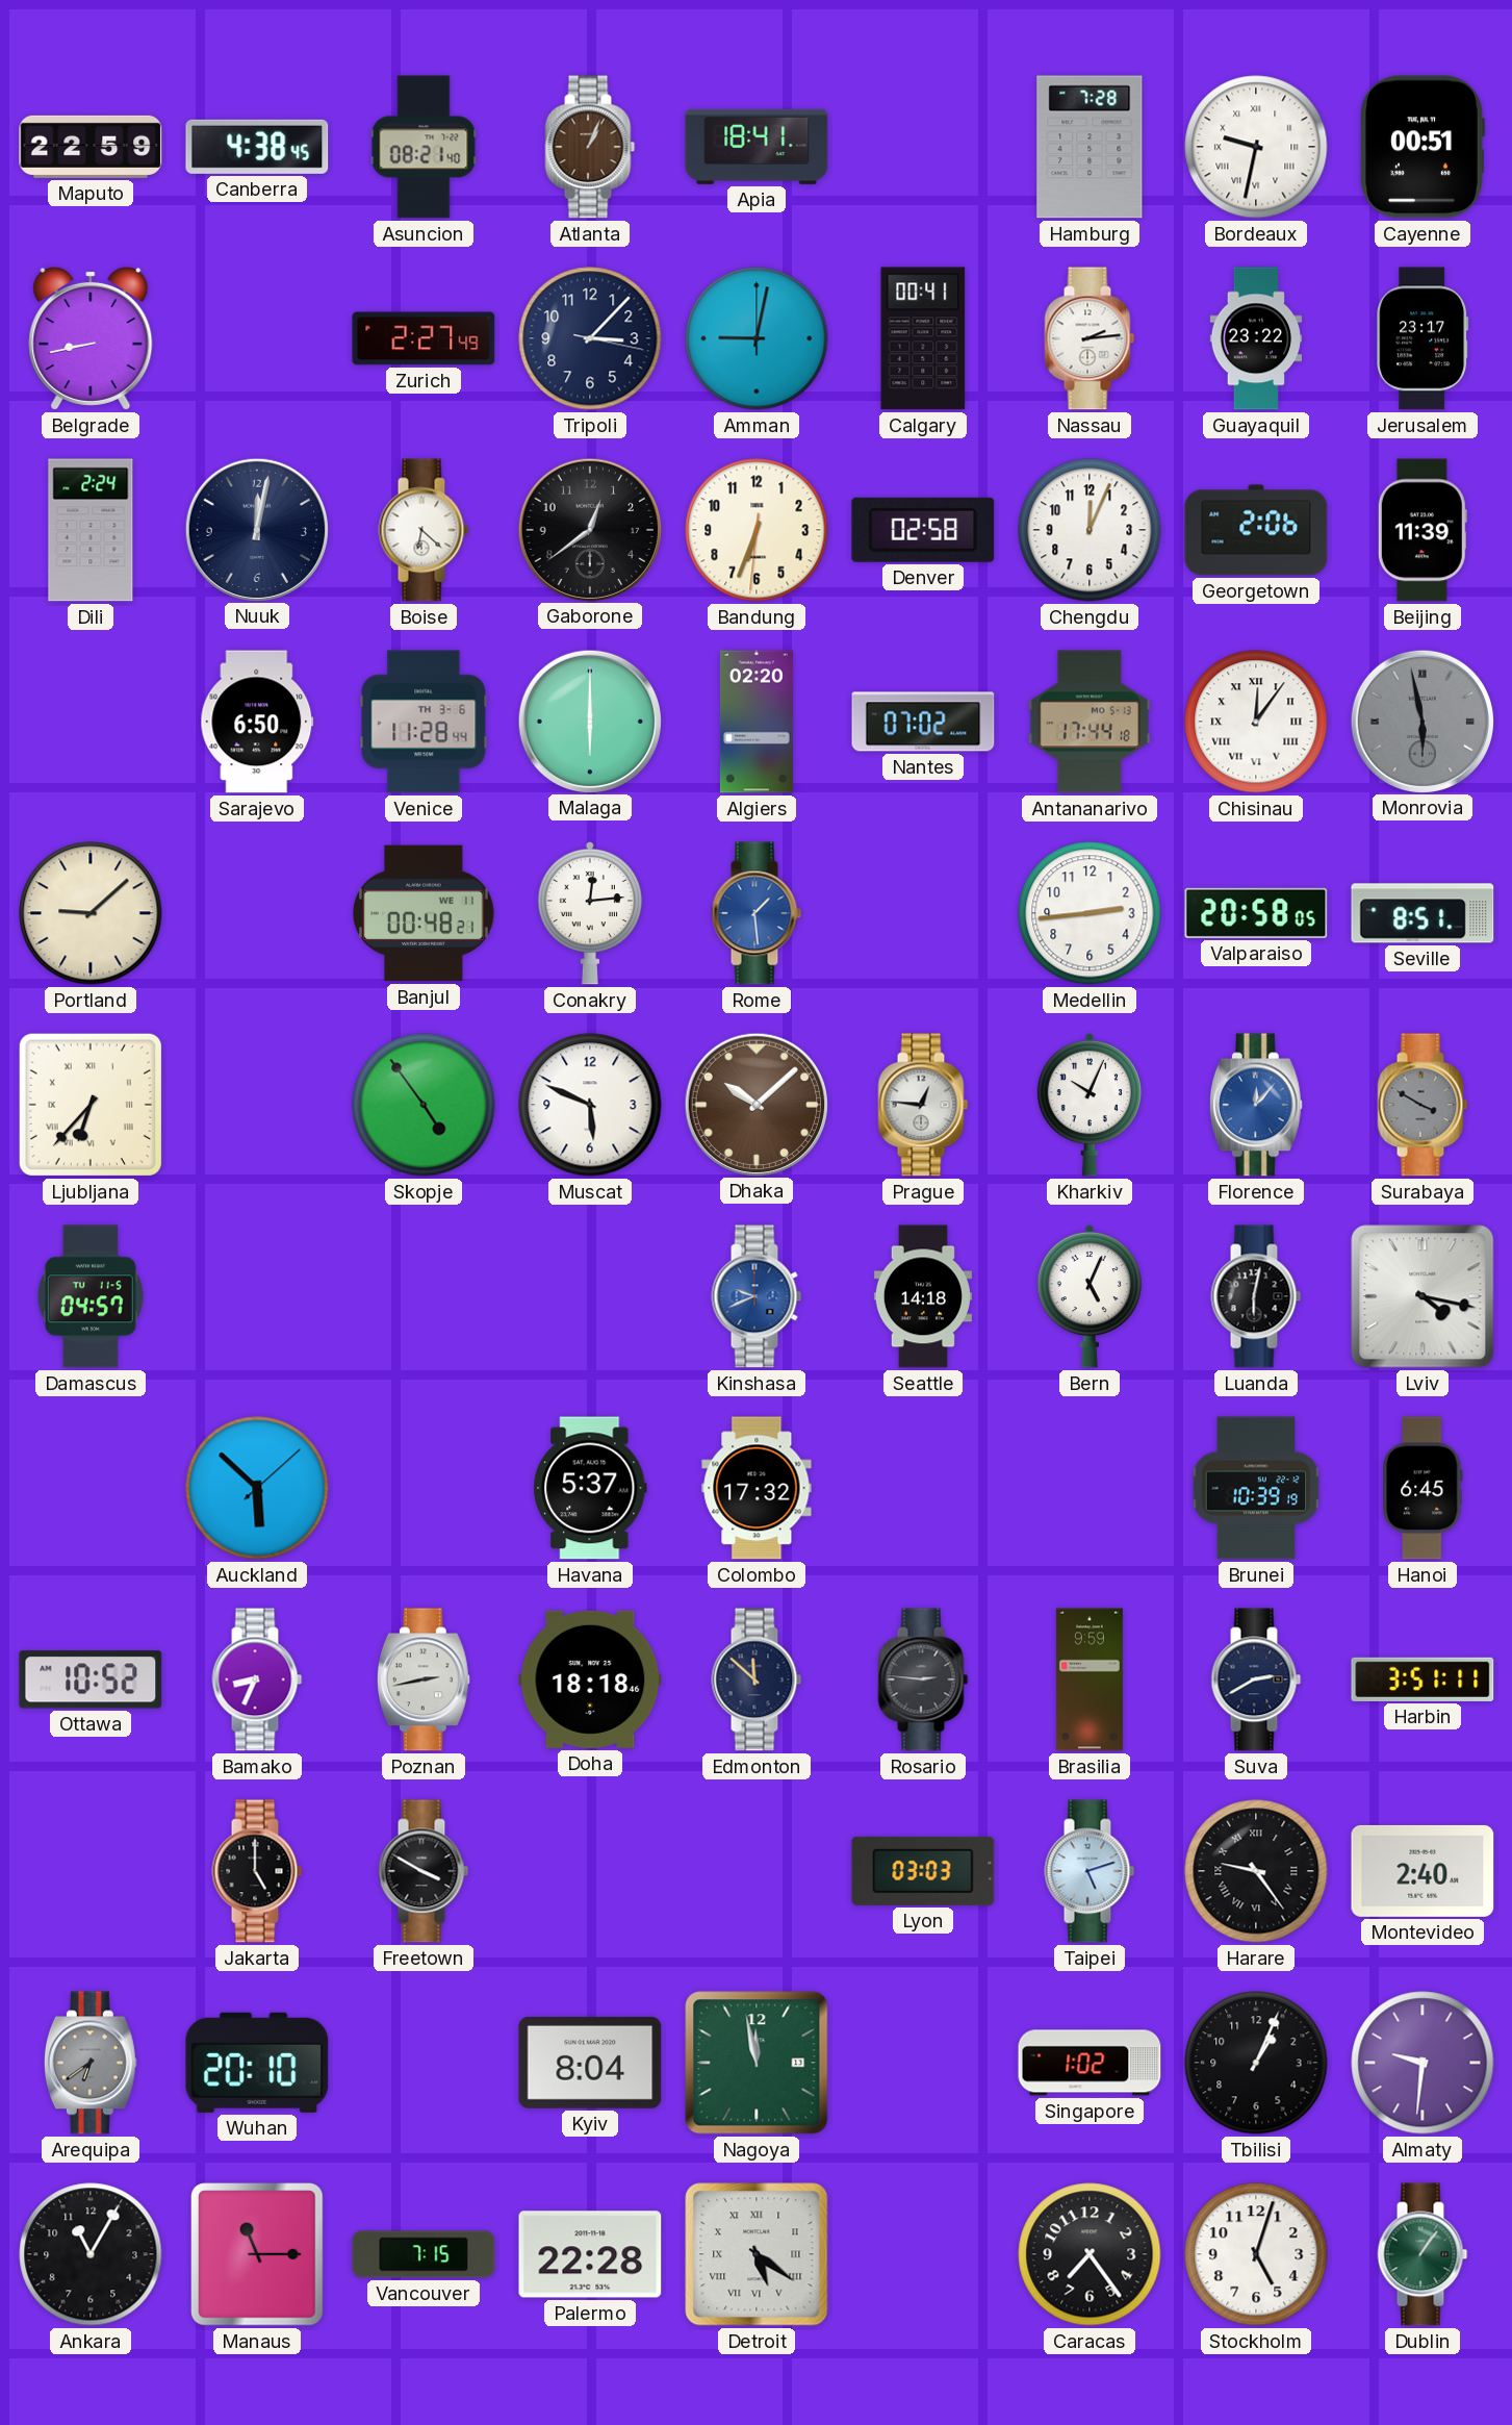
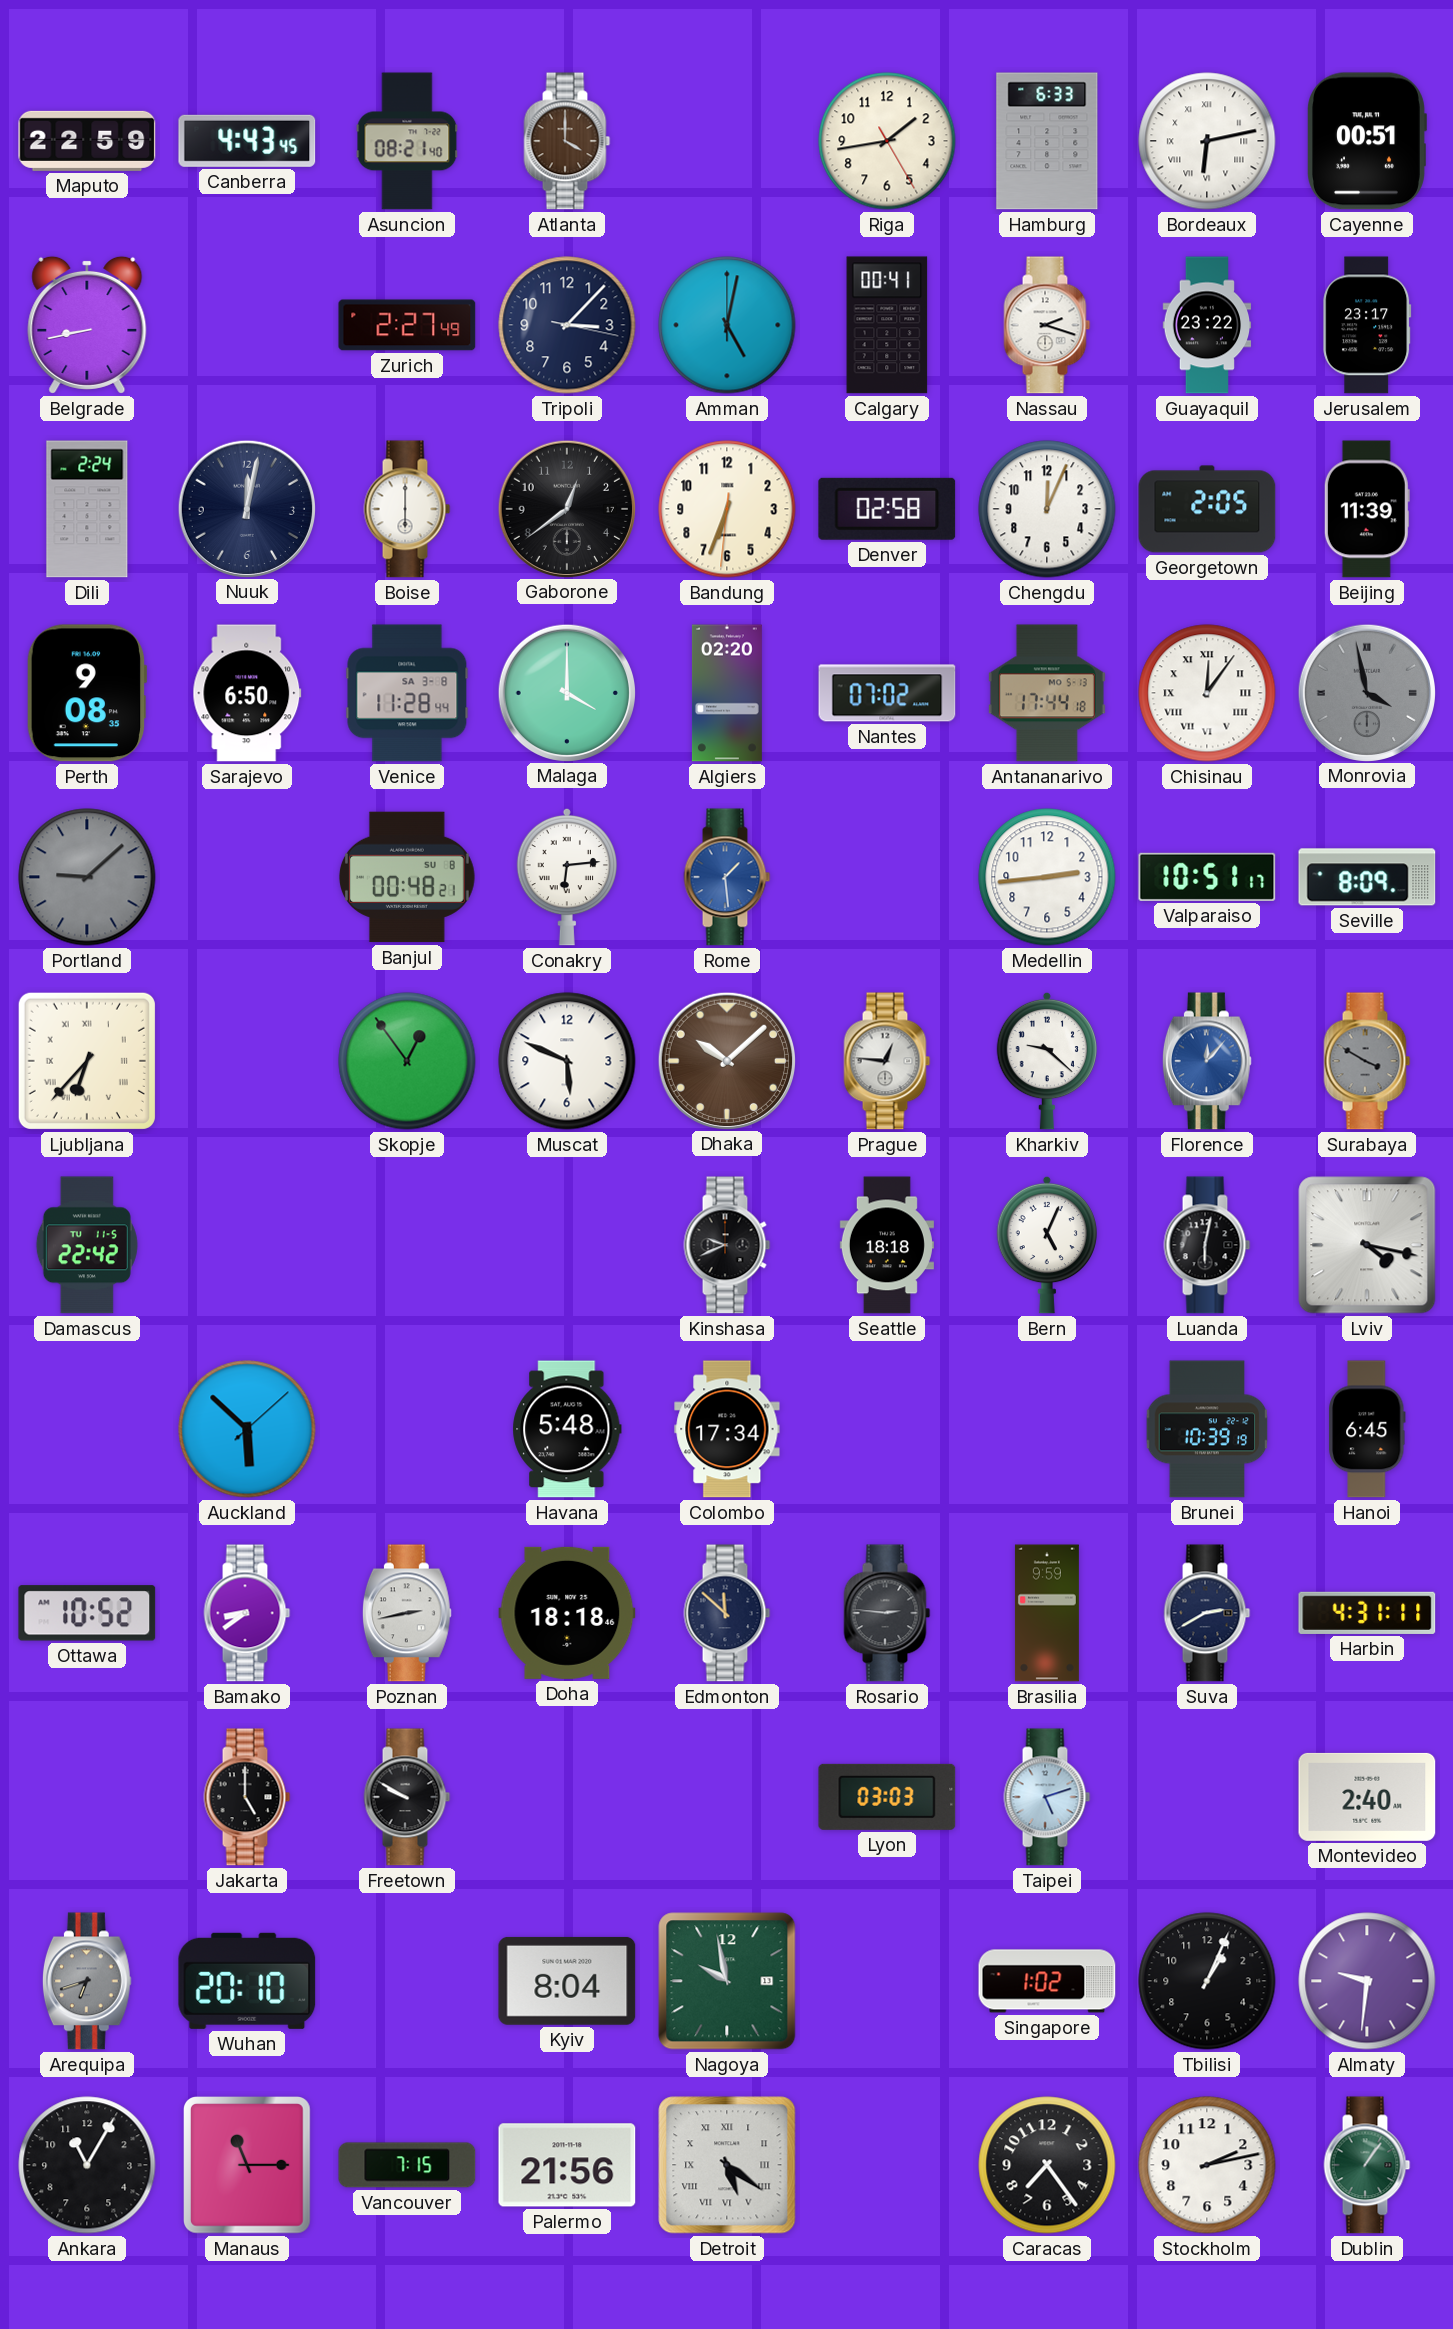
Canberra: 4:38 -> 4:43 (247, 141)
Atlanta: 1:04 -> 4:00 (567, 141)
Apia: 18:41 -> none (757, 147)
Riga: none -> 1:43 (887, 141)
Hamburg: 7:28 -> 6:33 (1047, 141)
Bordeaux: 9:32 -> 6:13 (1207, 141)
Amman: 9:02 -> 5:02 (727, 325)
Nassau: 2:14 -> 2:18 (1047, 325)
Boise: 6:22 -> 6:00 (407, 509)
Georgetown: 2:06 -> 2:05 (1207, 509)
Perth: none -> 9:08 (87, 693)
Venice date: TH 3-6 -> SA 3-8 (407, 693)
Malaga: 6:00 -> 4:00 (566, 692)
Monrovia: 5:58 -> 3:58 (1366, 692)
Portland dial: cream -> grey (87, 877)
Banjul date: WE 11 -> SU 8 (407, 877)
Conakry: 12:14 -> 6:14 (566, 877)
Valparaiso: 20:58 -> 10:51 (1207, 877)
Seville: 8:51 -> 8:09 (1367, 877)
Skopje: 4:54 -> 12:54 (407, 1061)
Kharkiv: 10:04 -> 9:22 (1046, 1061)
Damascus: 04:57 -> 22:42 (87, 1245)
Kinshasa dial: blue -> black (727, 1245)
Seattle: 14:18 -> 18:18 (887, 1245)
Havana: 5:37 -> 5:48 (567, 1429)
Colombo: 17:32 -> 17:34 (727, 1429)
Bamako: 8:34 -> 8:39 (247, 1613)
Harbin: 3:51 -> 4:31 (1367, 1613)
Freetown: 3:50 -> 9:50 (407, 1797)
Harare: 9:24 -> none (1256, 1871)
Arequipa: 6:39 -> 6:42 (87, 1981)
Nagoya: 11:58 -> 9:58 (727, 1981)
Palermo: 22:28 -> 21:56 (567, 2165)
Stockholm: 5:03 -> 2:13 (1207, 2165)
